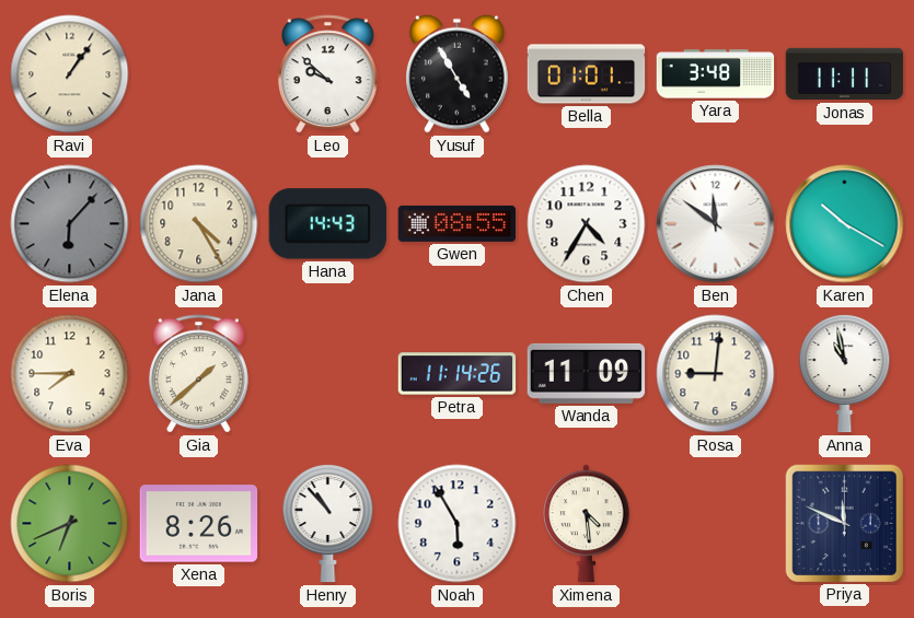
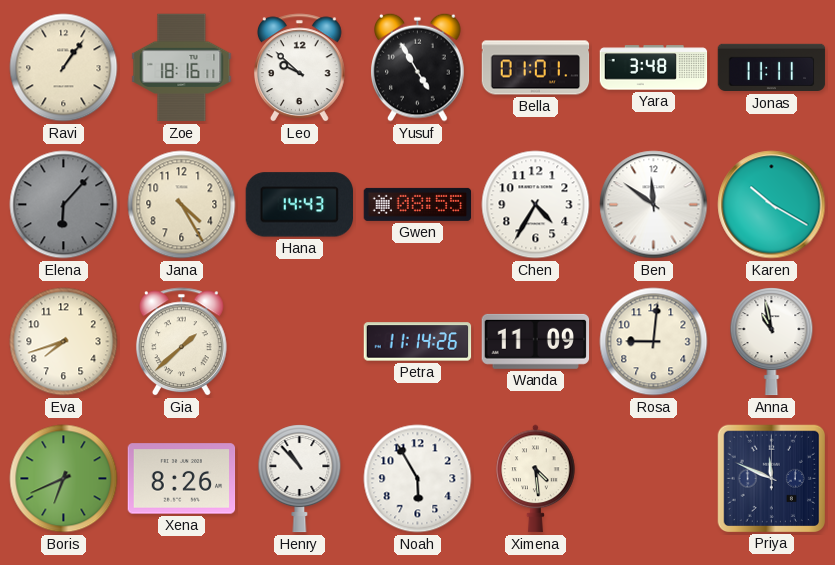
Zoe: none -> 18:16 (182, 68)
Eva: 7:45 -> 7:42 (64, 342)
